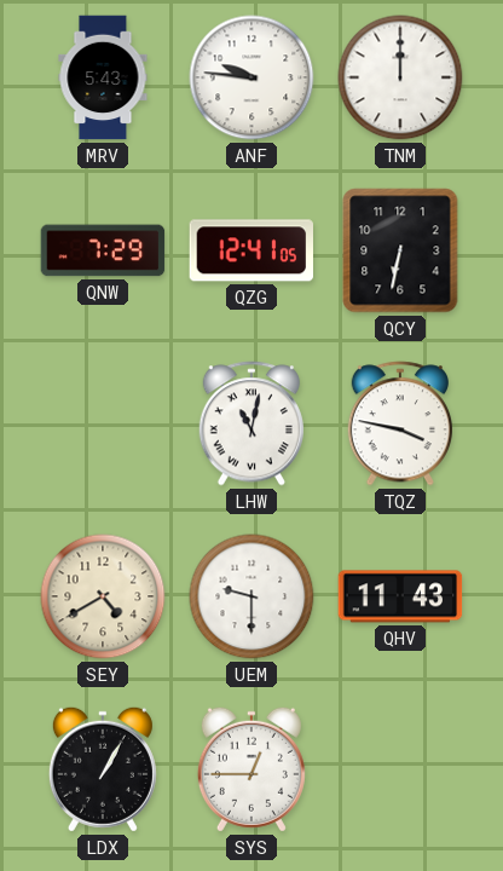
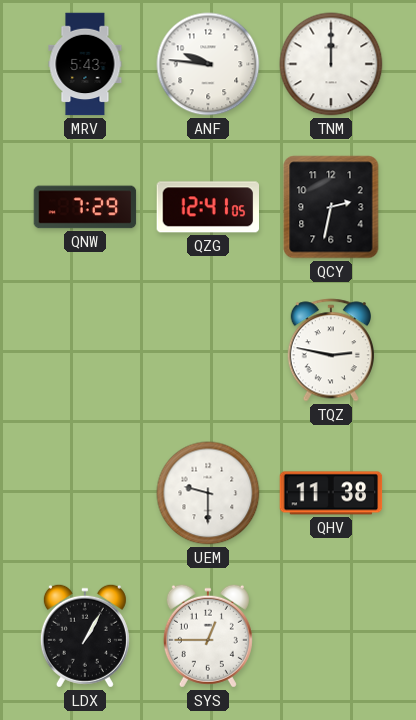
QCY: 6:32 -> 2:32 (331, 207)
LHW: 11:02 -> none (250, 423)
TQZ: 3:47 -> 2:47 (330, 350)
SEY: 4:40 -> none (103, 596)
QHV: 11:43 -> 11:38 (331, 493)
